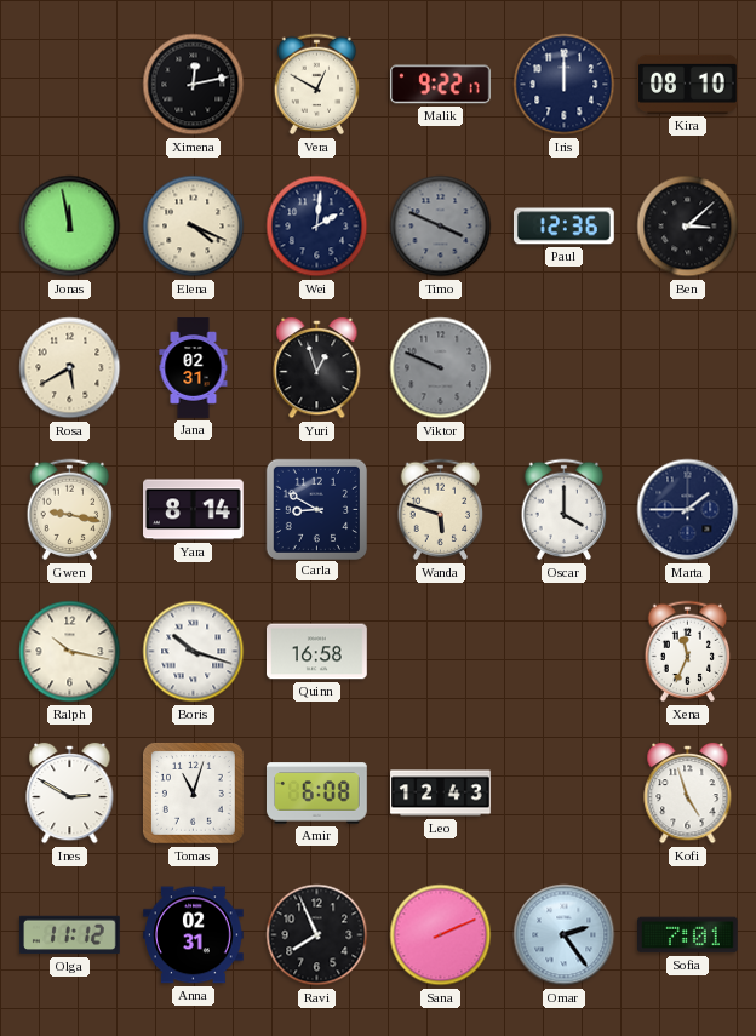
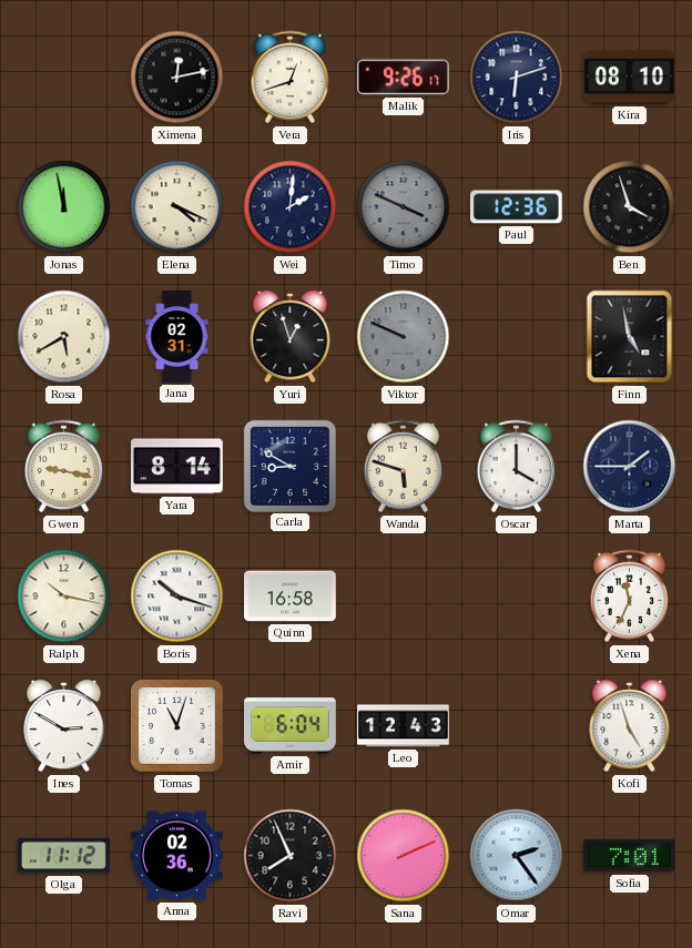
Vera: 12:50 -> 12:42 (291, 78)
Malik: 9:22 -> 9:26 (404, 78)
Iris: 12:00 -> 6:12 (517, 78)
Ben: 3:08 -> 3:57 (630, 207)
Finn: none -> 4:58 (630, 337)
Amir: 6:08 -> 6:04 (291, 726)
Anna: 02:31 -> 02:36 (177, 856)
